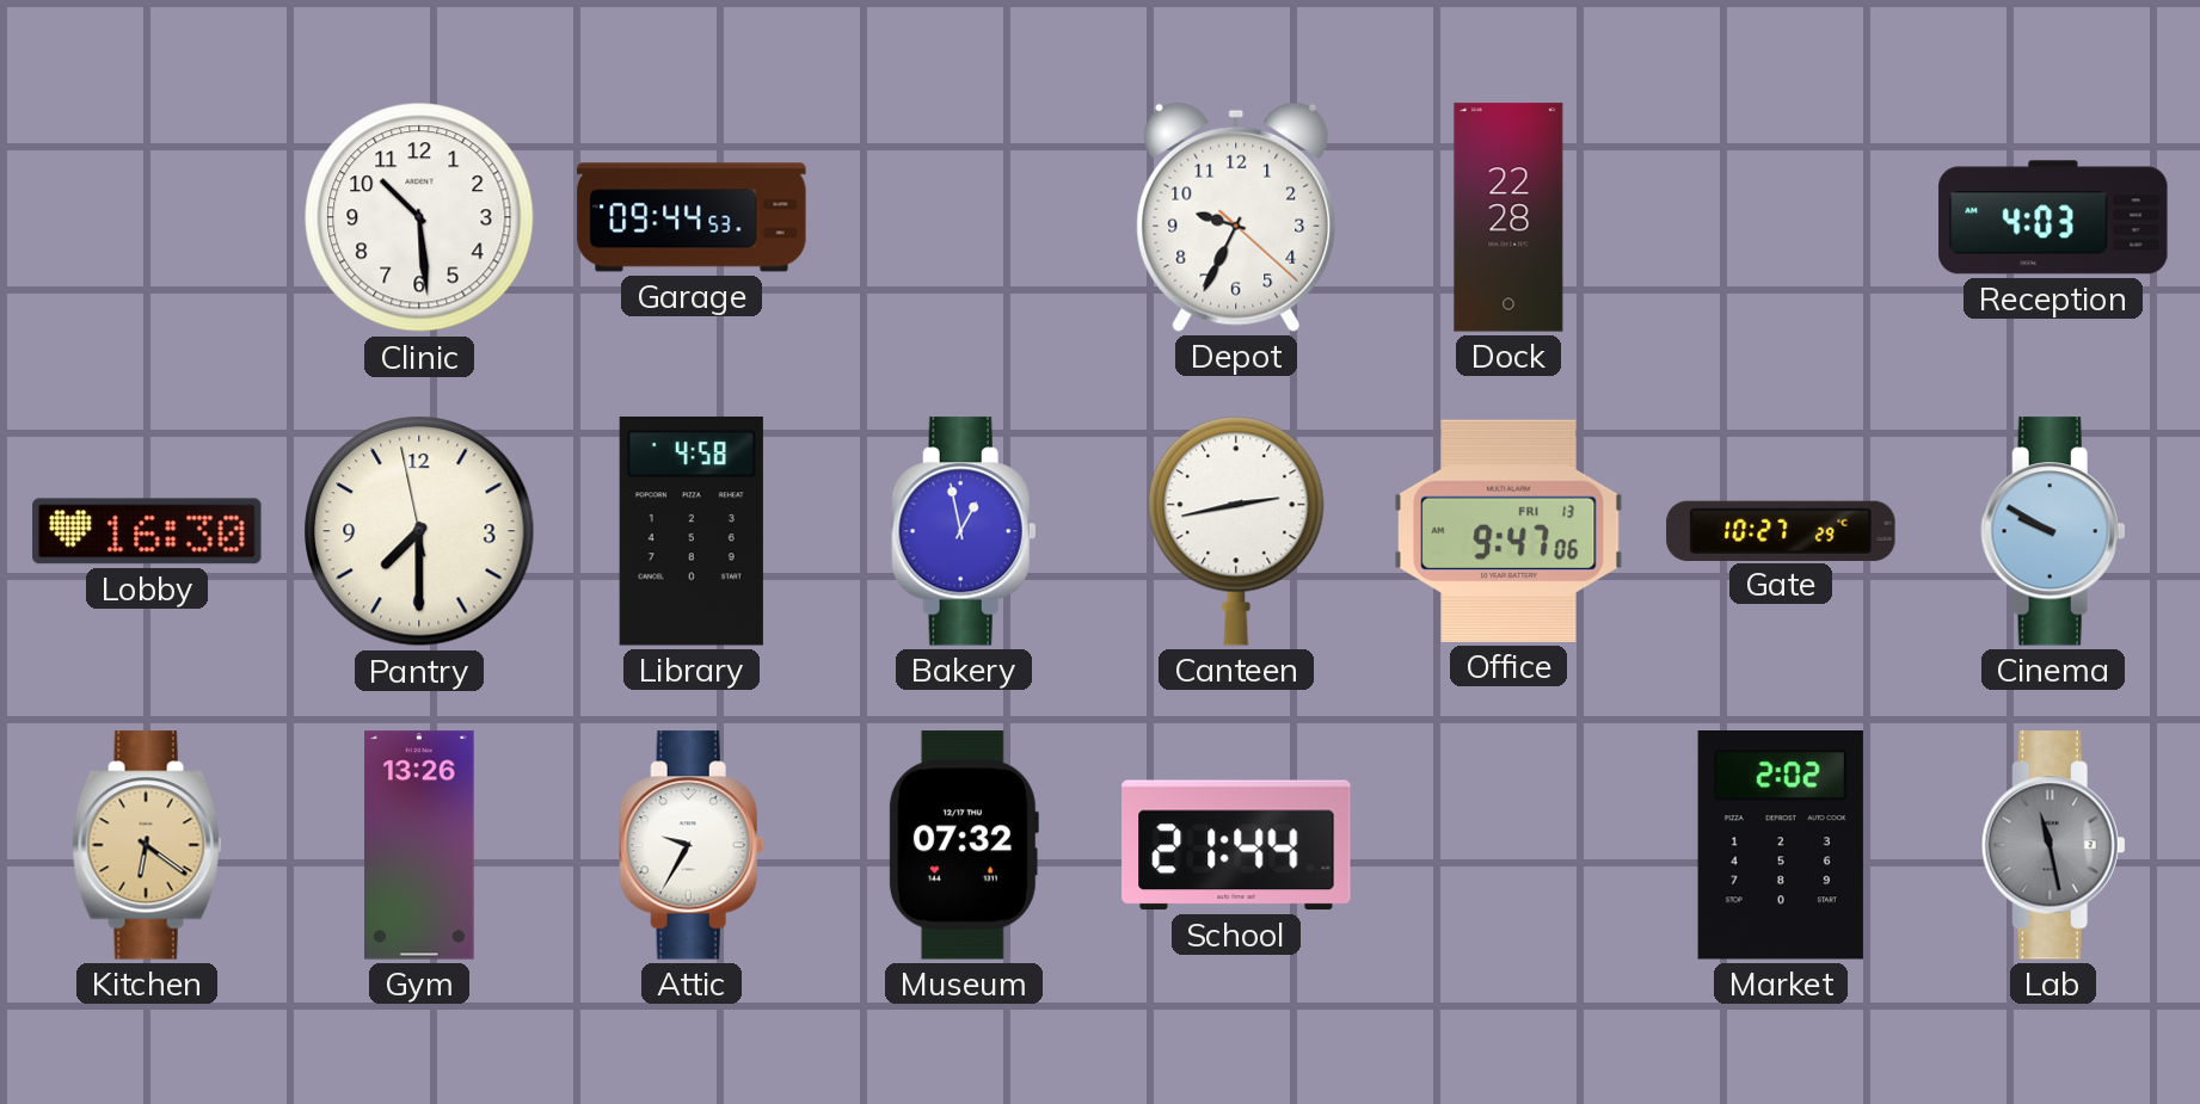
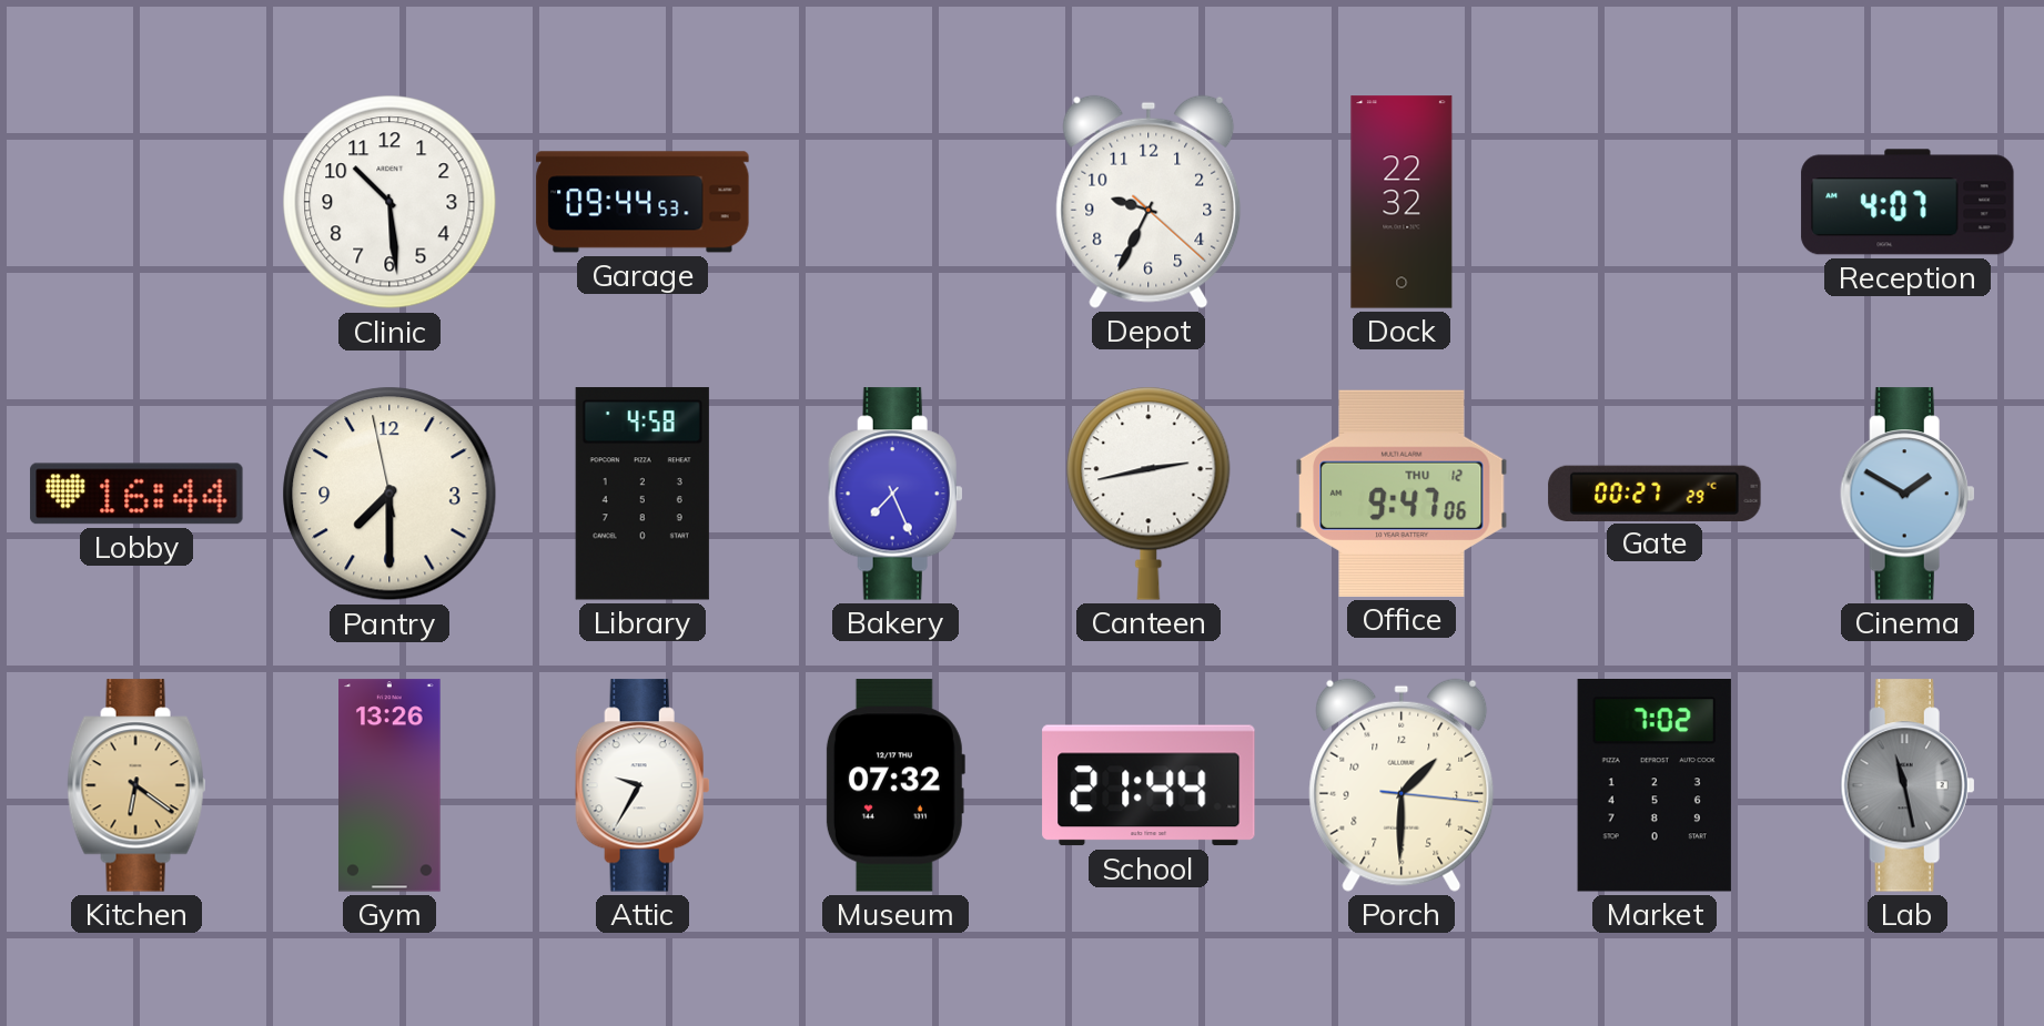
Dock: 22:28 -> 22:32 (1402, 202)
Reception: 4:03 -> 4:07 (1908, 202)
Lobby: 16:30 -> 16:44 (136, 494)
Bakery: 12:58 -> 7:26 (895, 494)
Office date: FRI 13 -> THU 12 (1402, 494)
Gate: 10:27 -> 00:27 (1655, 492)
Cinema: 9:50 -> 1:50 (1908, 494)
Porch: none -> 1:30 (1402, 785)
Market: 2:02 -> 7:02 (1655, 786)
